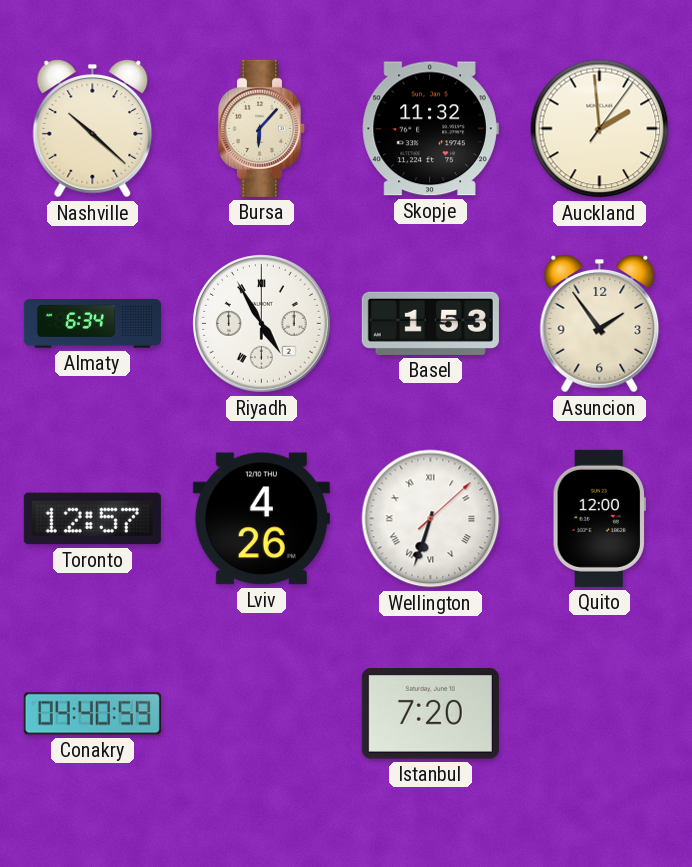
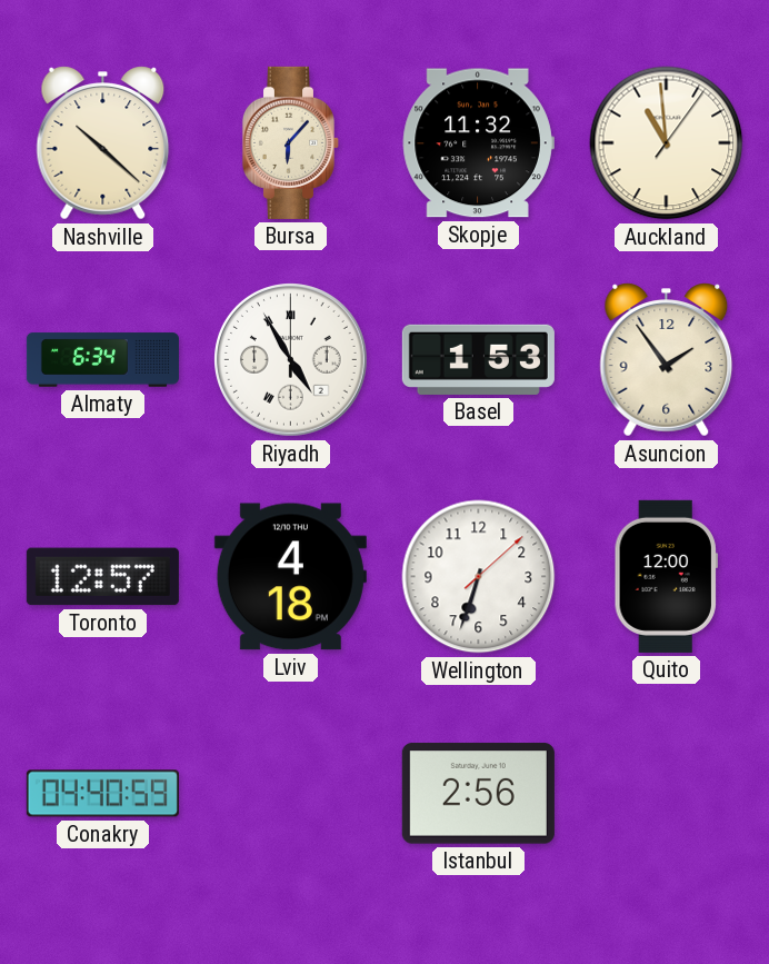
Auckland: 1:59 -> 10:59 (667, 143)
Lviv: 4:26 -> 4:18 (290, 577)
Wellington numerals: Roman -> Arabic (479, 577)
Istanbul: 7:20 -> 2:56 (478, 794)
